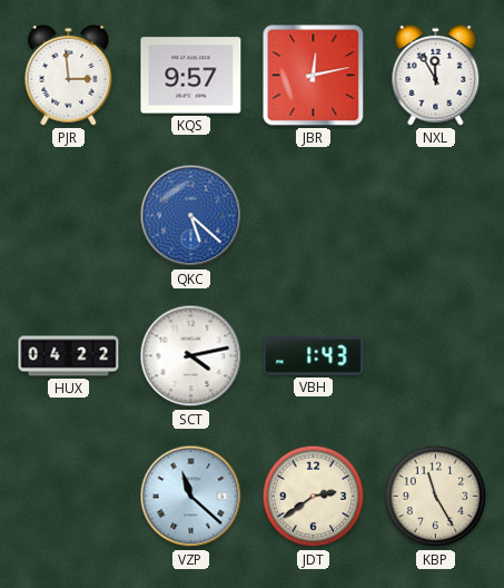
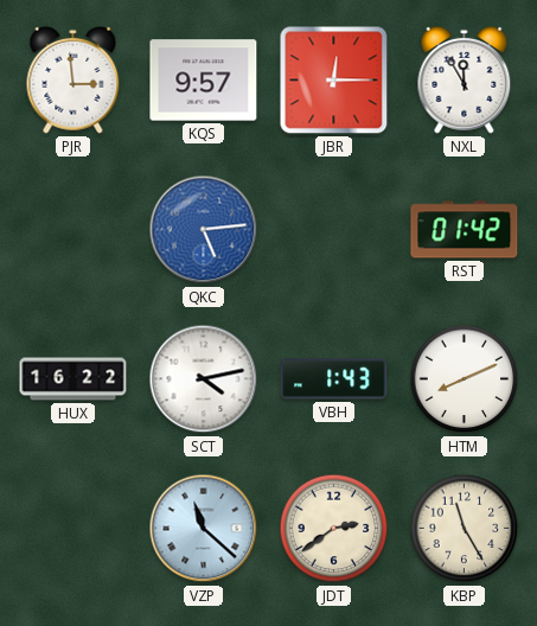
JBR: 12:13 -> 12:15 (334, 81)
QKC: 5:22 -> 5:14 (204, 230)
RST: none -> 01:42 (465, 230)
HUX: 04:22 -> 16:22 (73, 379)
HTM: none -> 8:11 (465, 379)
